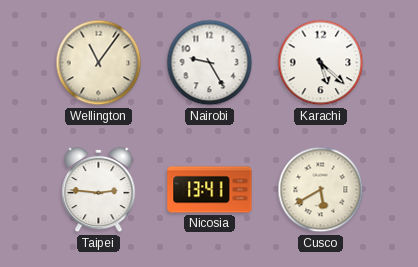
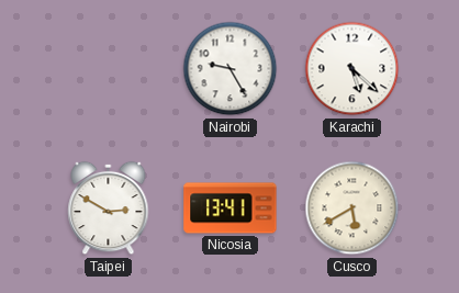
Wellington: 11:06 -> none (99, 63)
Taipei: 2:46 -> 2:50 (109, 209)
